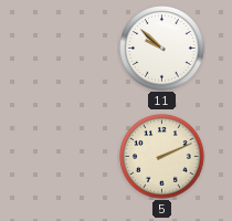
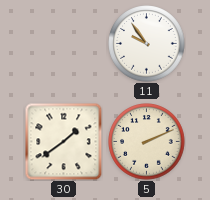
11: 9:52 -> 9:54 (147, 44)
30: none -> 1:39 (63, 141)
